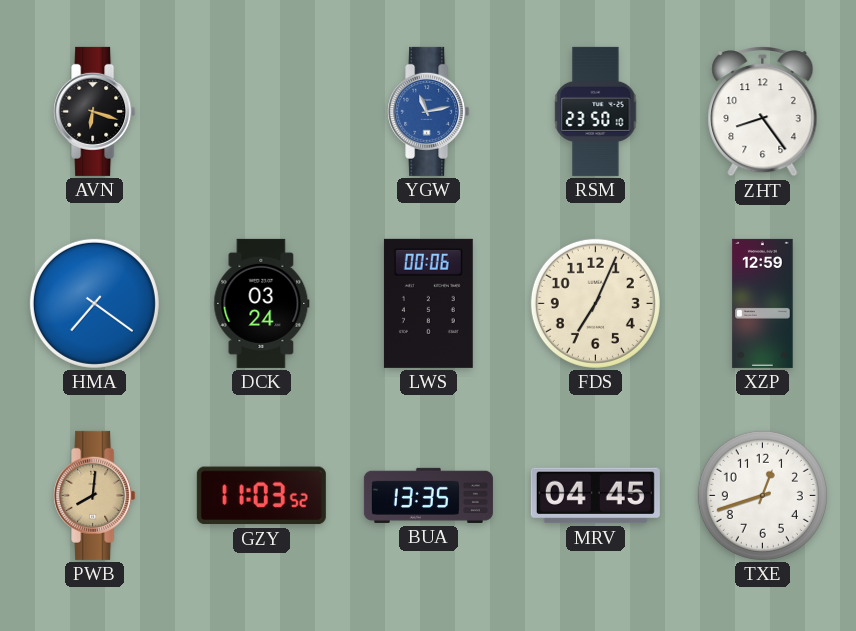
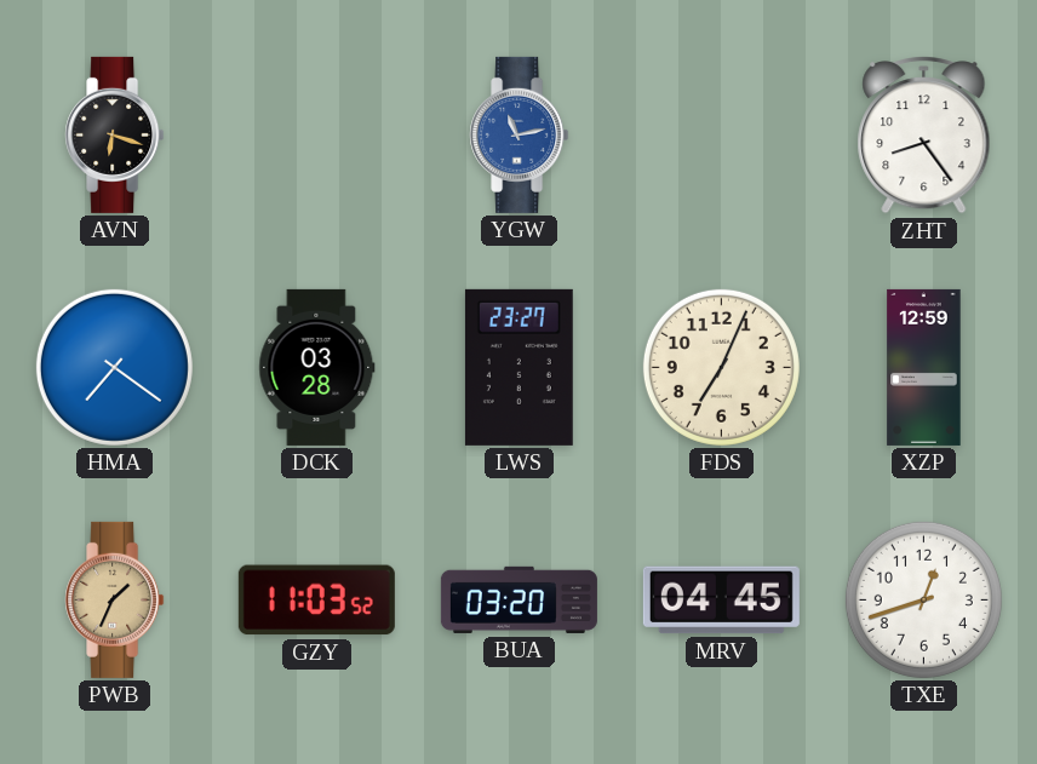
RSM: 23:50 -> none (596, 111)
DCK: 03:24 -> 03:28 (317, 367)
LWS: 00:06 -> 23:27 (518, 367)
PWB: 8:01 -> 1:34 (115, 599)
BUA: 13:35 -> 03:20 (518, 599)
